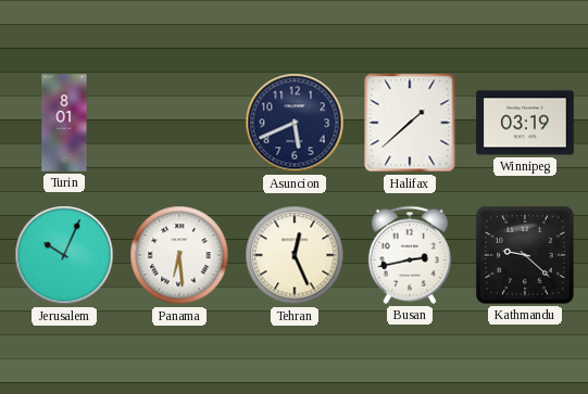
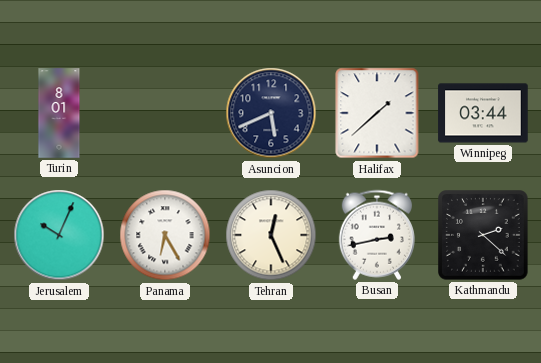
Winnipeg: 03:19 -> 03:44 (483, 113)
Panama: 6:29 -> 6:25 (165, 235)
Kathmandu: 9:22 -> 2:22 (483, 235)
